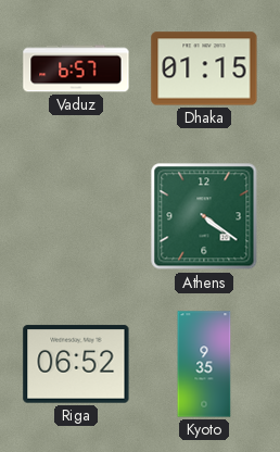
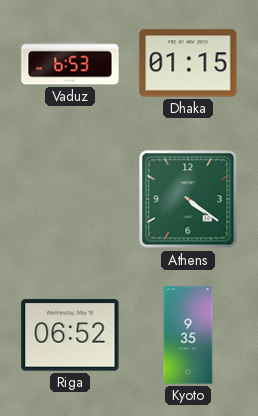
Vaduz: 6:57 -> 6:53 (70, 63)
